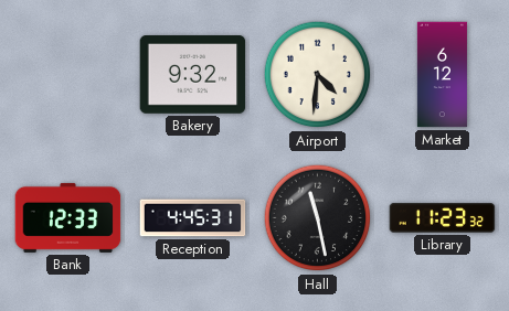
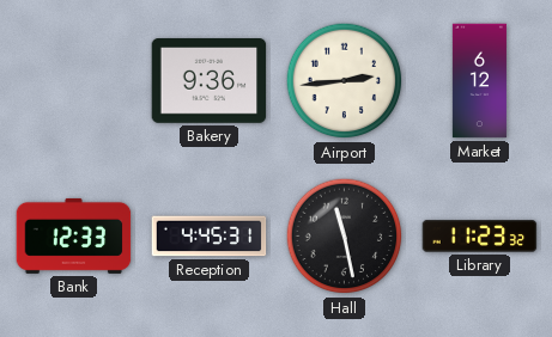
Bakery: 9:32 -> 9:36 (210, 81)
Airport: 4:31 -> 2:44 (345, 81)
